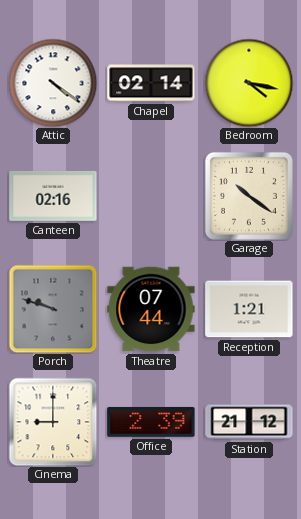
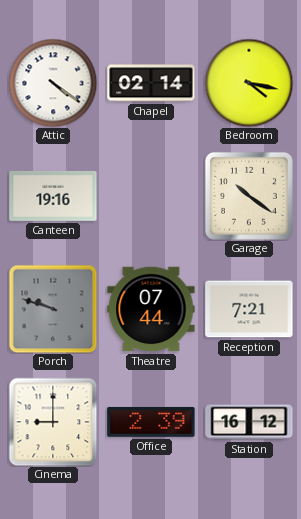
Canteen: 02:16 -> 19:16 (53, 196)
Reception: 1:21 -> 7:21 (249, 309)
Station: 21:12 -> 16:12 (249, 422)
